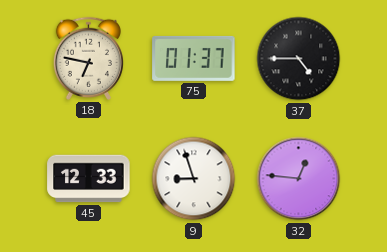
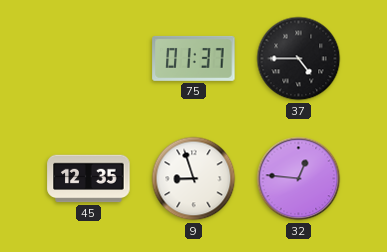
18: 6:47 -> none (88, 58)
45: 12:33 -> 12:35 (89, 179)
